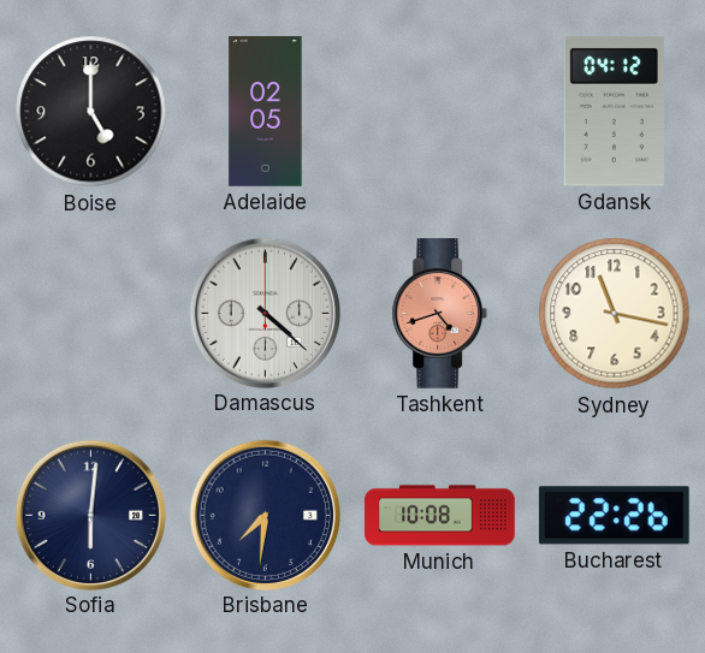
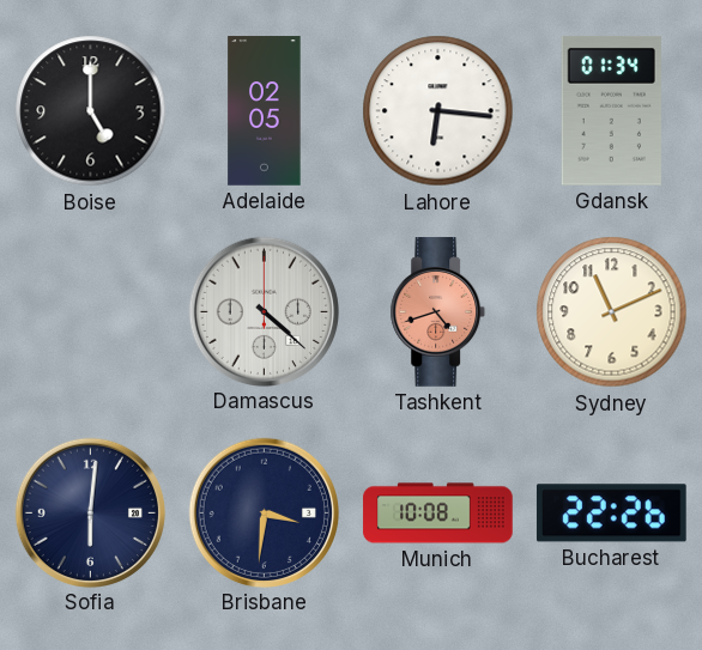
Lahore: none -> 6:16 (438, 111)
Gdansk: 04:12 -> 01:34 (611, 110)
Sydney: 11:17 -> 11:11 (612, 312)
Brisbane: 7:31 -> 3:31 (264, 512)
